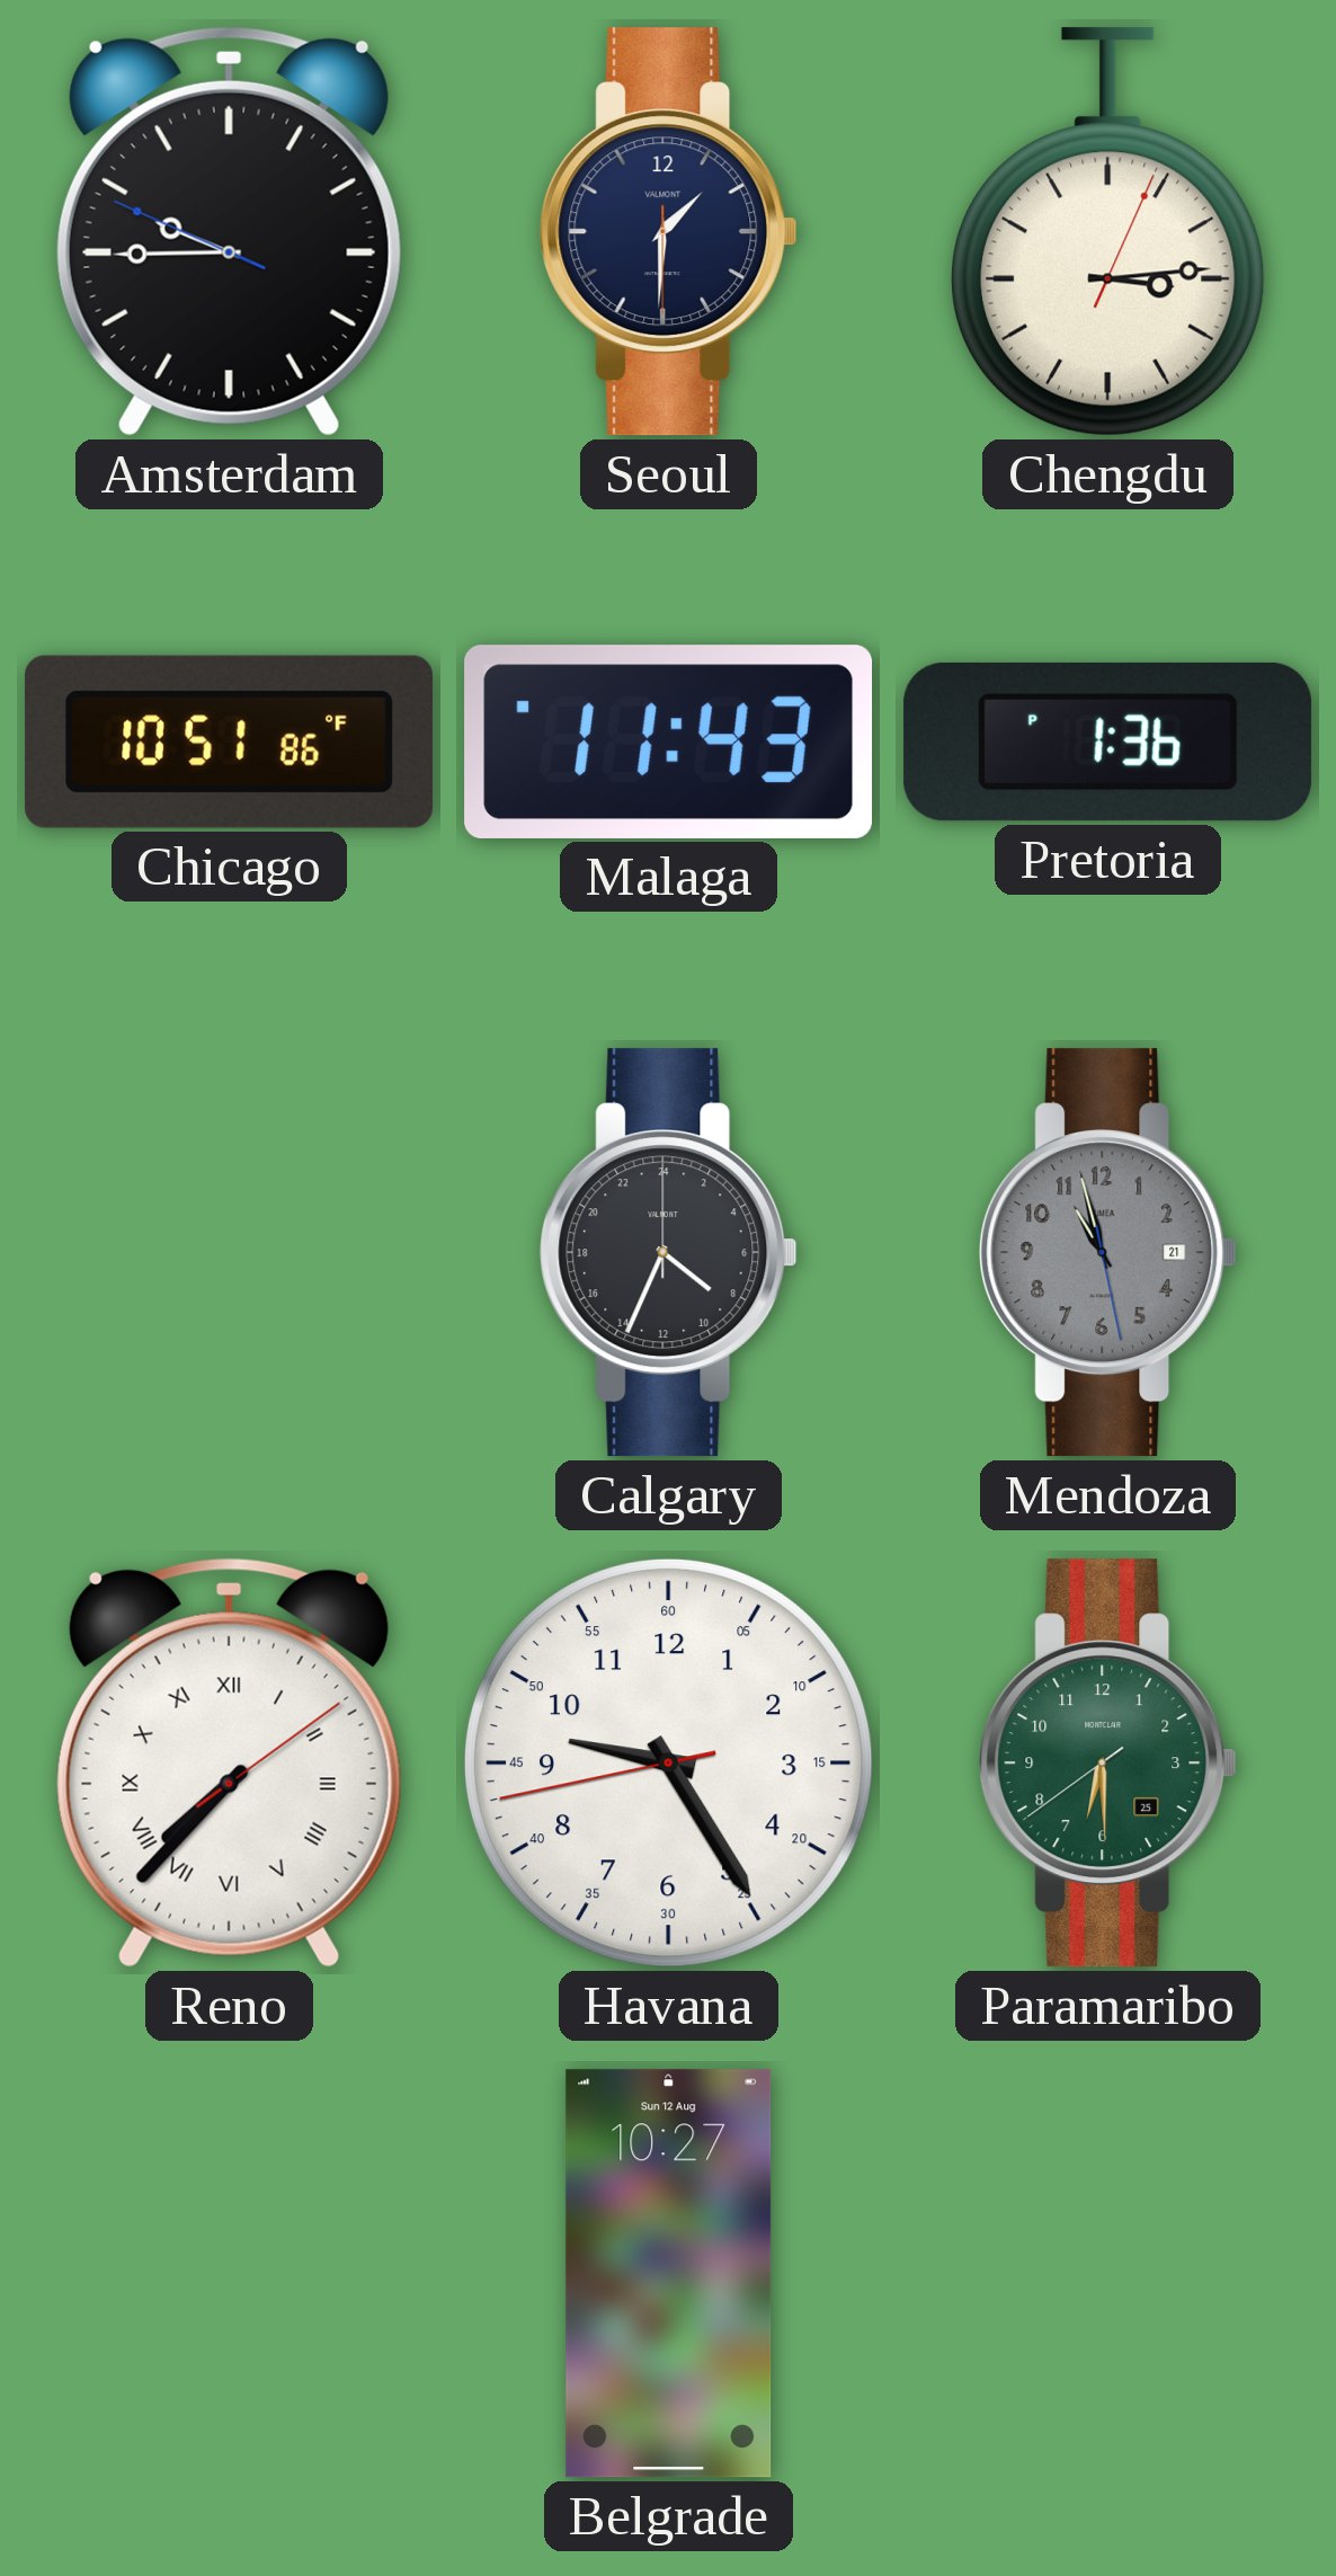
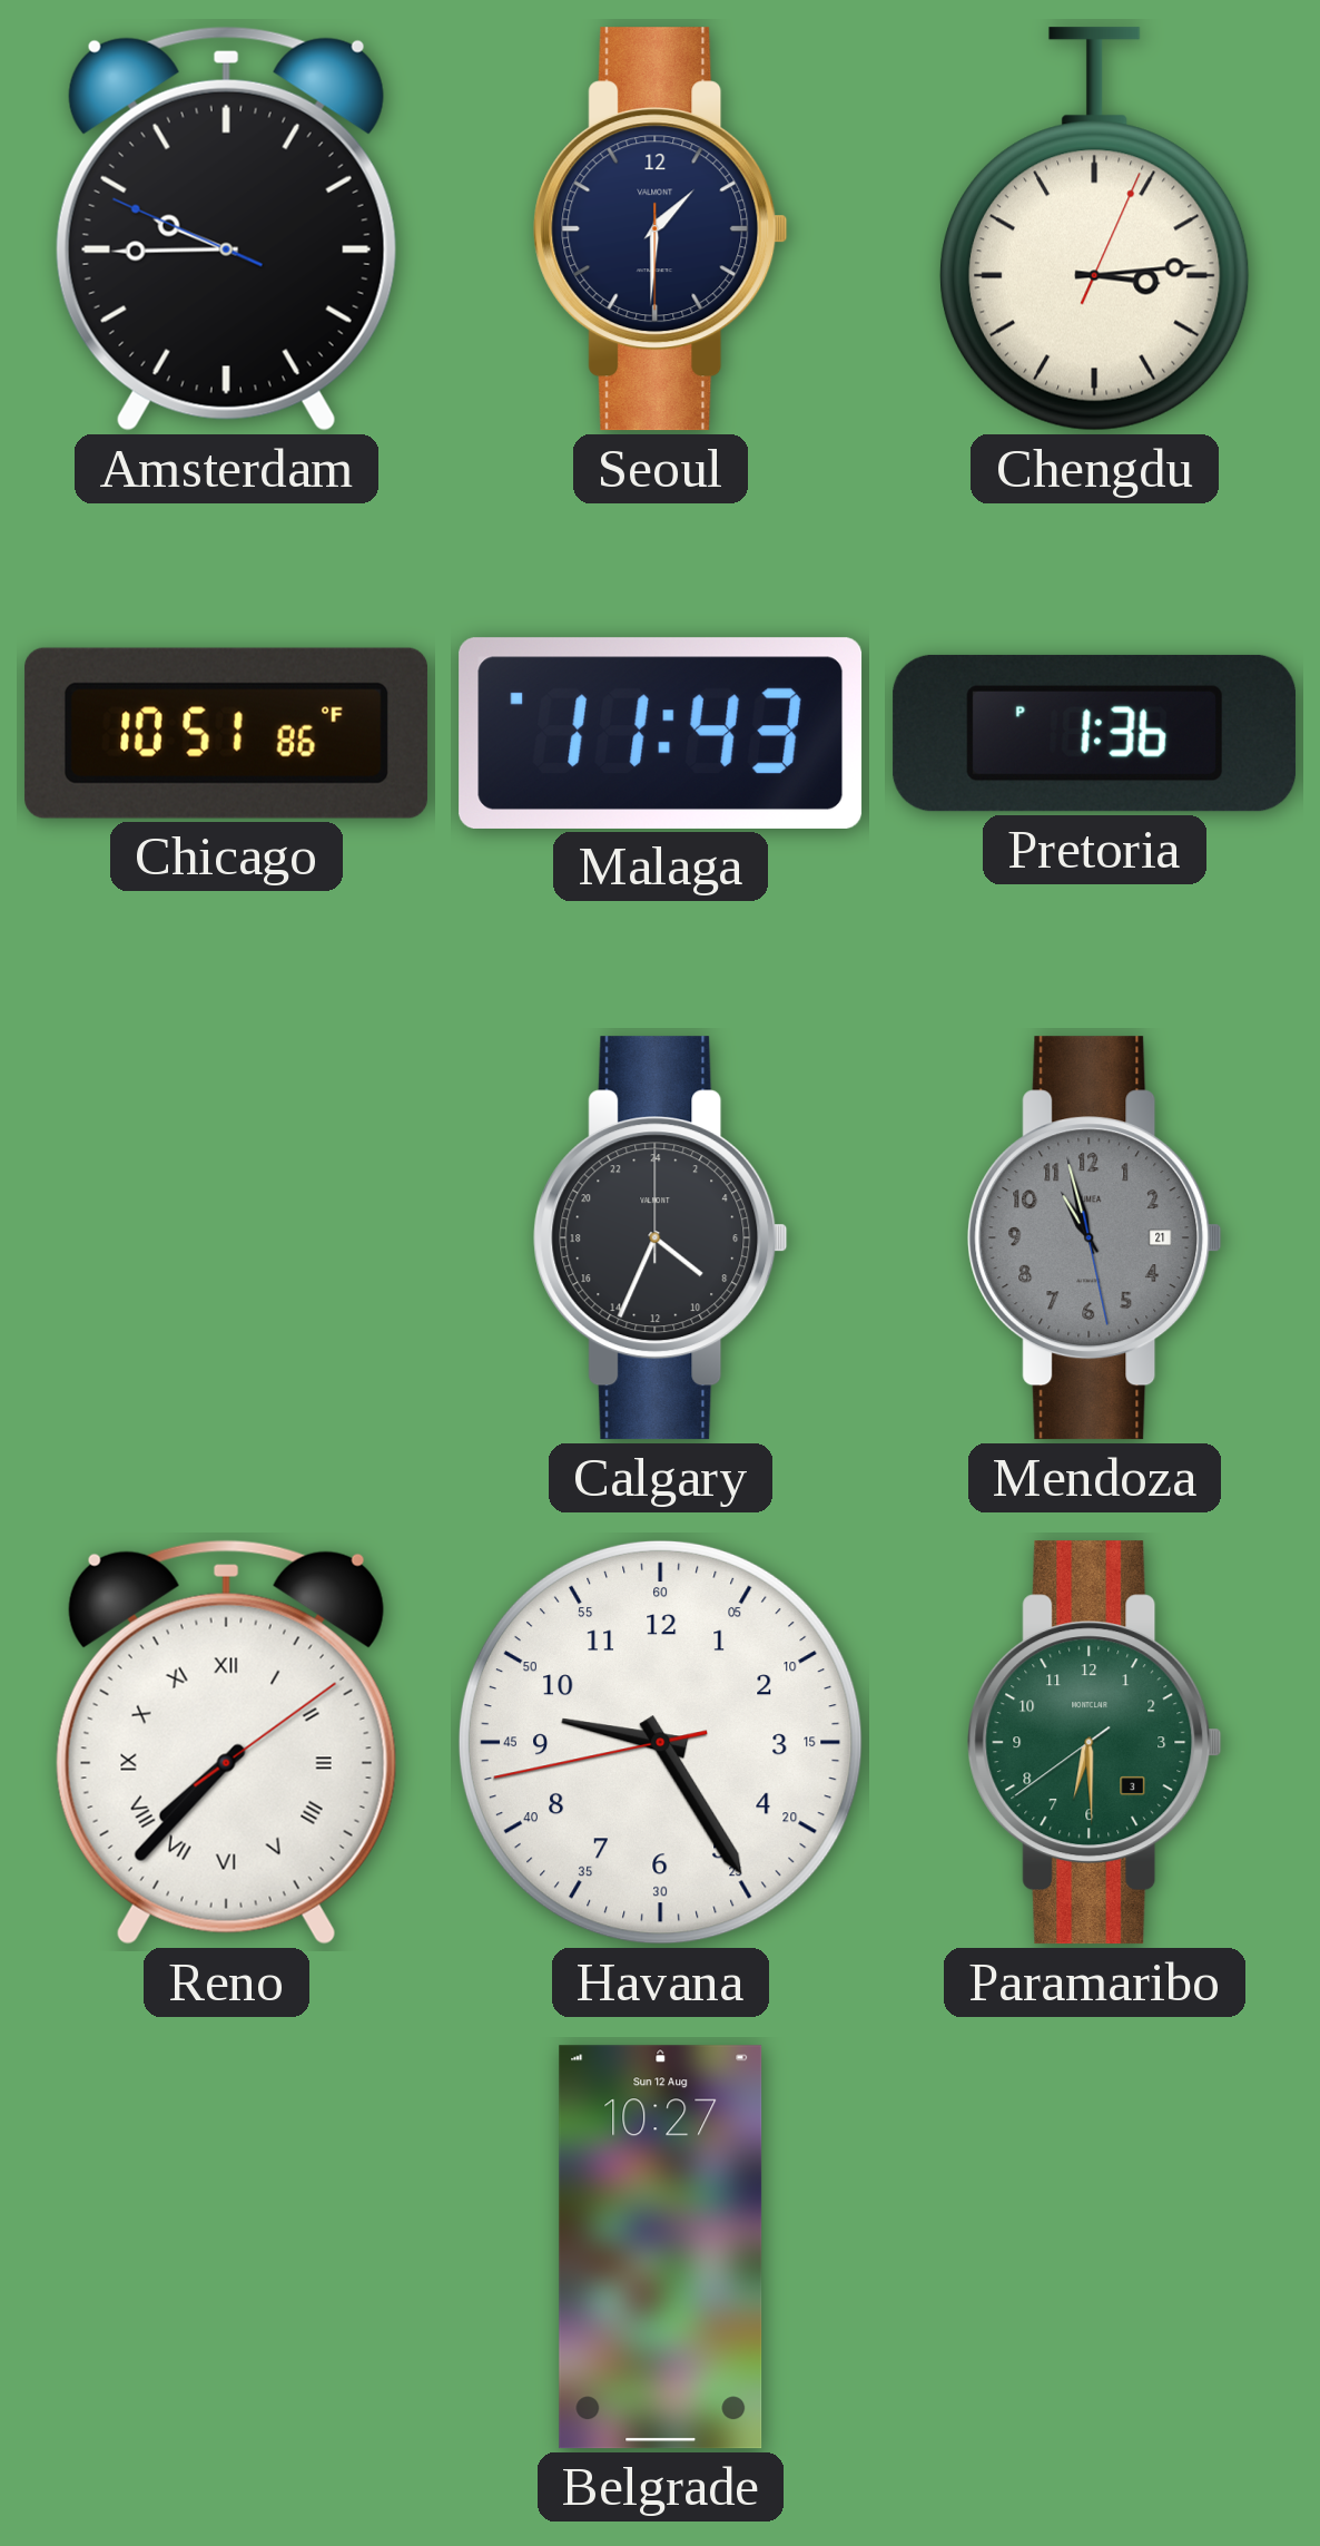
Paramaribo date: 25 -> 3 (1095, 1743)
